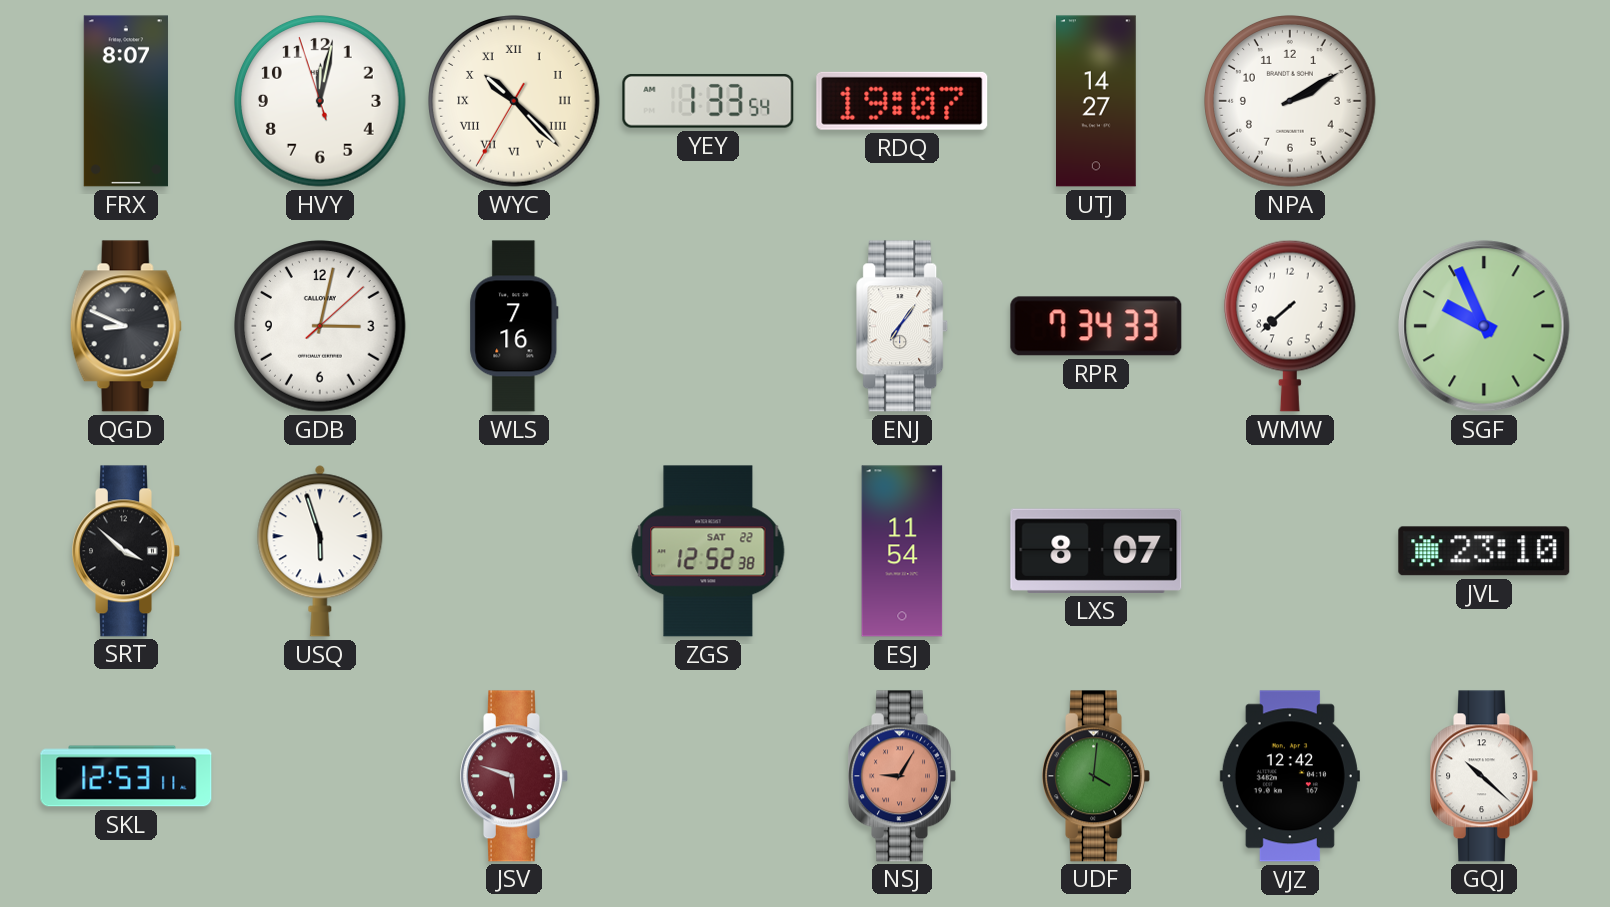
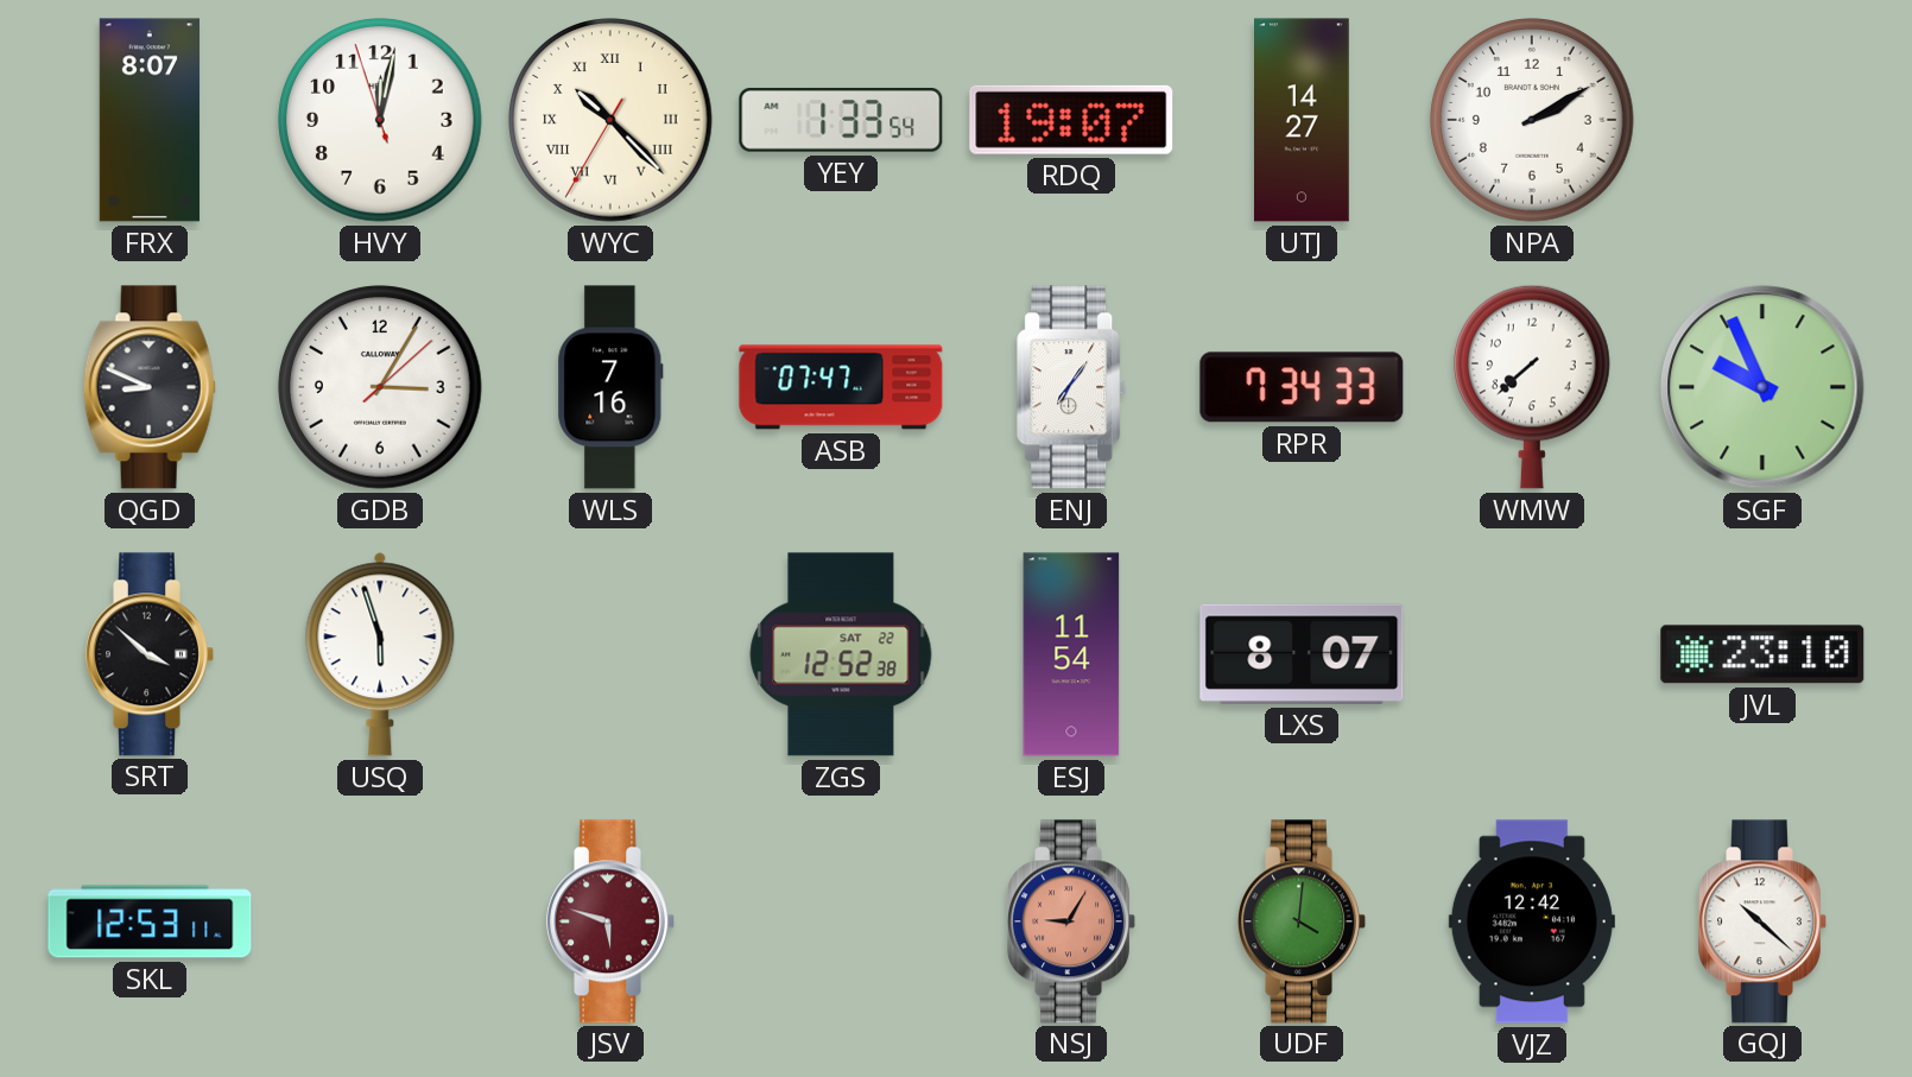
GDB: 3:02 -> 3:05 (380, 387)
ASB: none -> 07:47 (841, 387)
